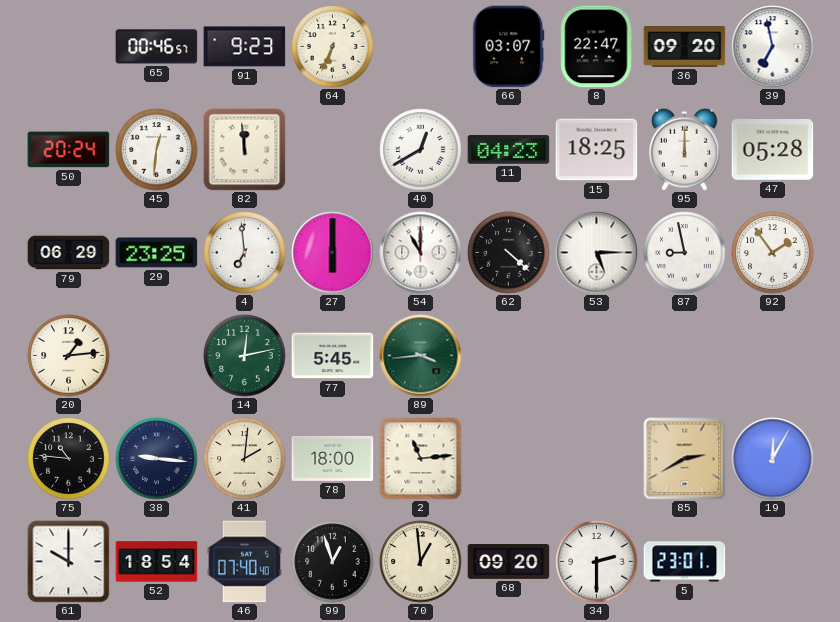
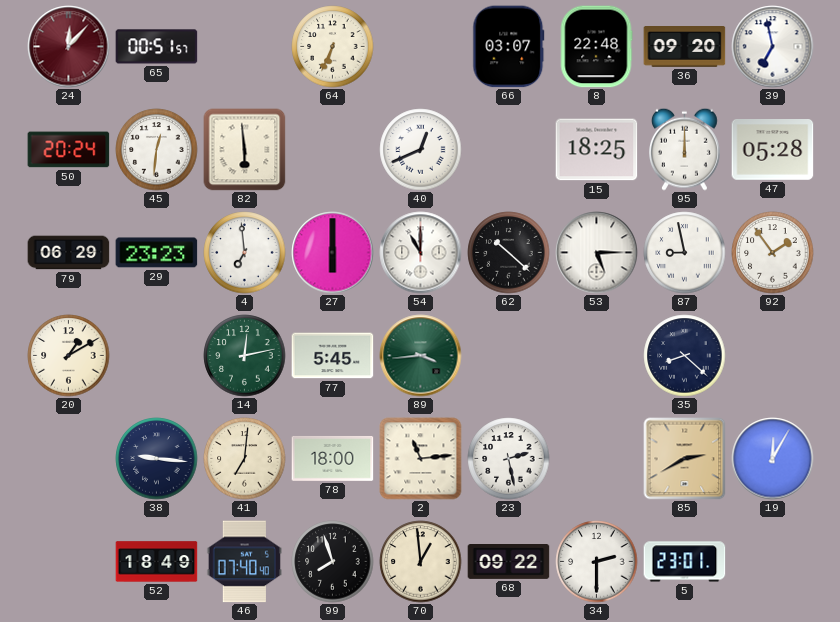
24: none -> 12:07 (69, 47)
65: 00:46 -> 00:51 (157, 47)
91: 9:23 -> none (245, 47)
8: 22:47 -> 22:48 (596, 47)
82: 11:59 -> 5:59 (245, 150)
40: 12:40 -> 12:41 (421, 150)
11: 04:23 -> none (509, 150)
29: 23:25 -> 23:23 (157, 253)
62: 4:22 -> 10:22 (509, 253)
20: 1:14 -> 1:10 (69, 356)
35: none -> 8:22 (685, 356)
75: 10:46 -> none (69, 459)
41: 2:01 -> 7:01 (245, 459)
23: none -> 2:28 (509, 459)
61: 10:00 -> none (69, 562)
52: 18:54 -> 18:49 (157, 562)
99: 12:57 -> 7:57 (333, 562)
68: 09:20 -> 09:22 (509, 562)
